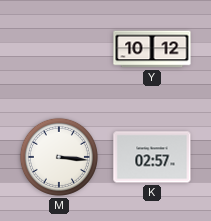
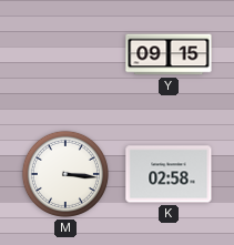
Y: 10:12 -> 09:15 (169, 54)
K: 02:57 -> 02:58 (169, 174)
